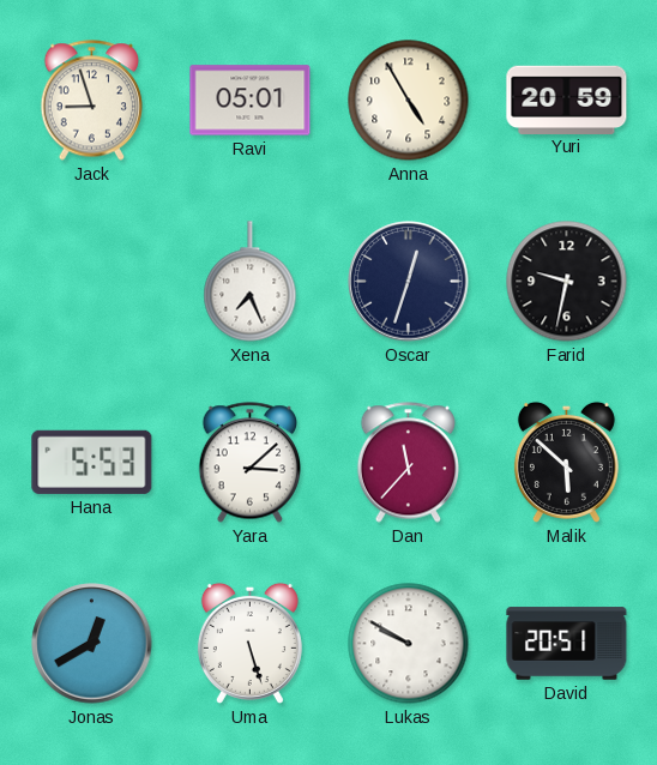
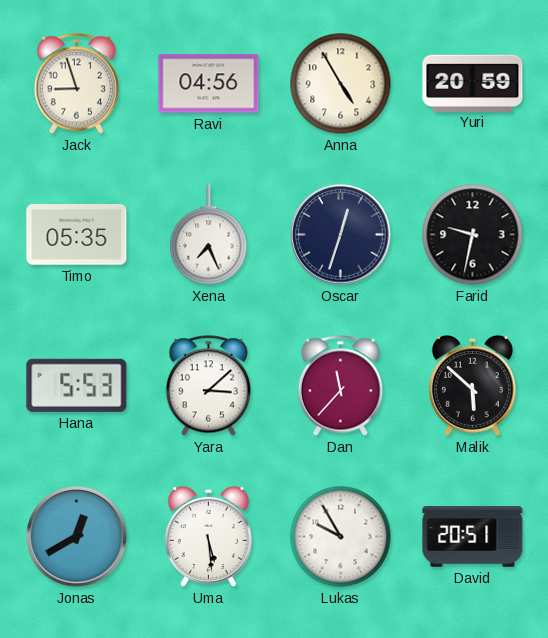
Ravi: 05:01 -> 04:56 (209, 84)
Timo: none -> 05:35 (77, 235)
Uma: 5:27 -> 5:29 (208, 536)
Lukas: 9:50 -> 9:55 (341, 537)
